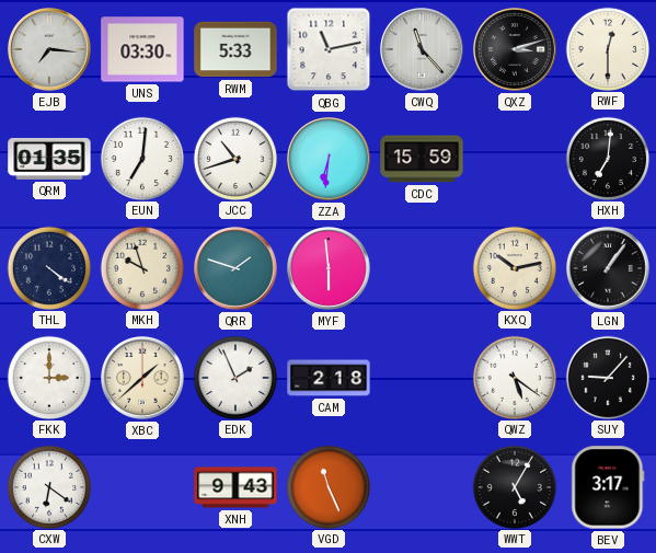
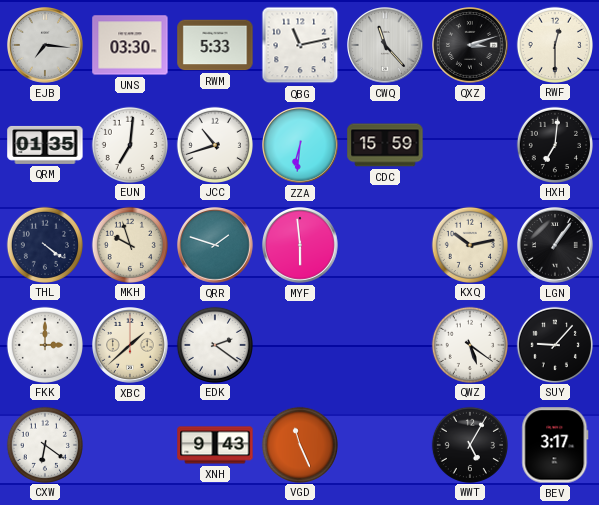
EDK: 1:56 -> 2:21 (214, 344)
CAM: 2:18 -> none (329, 378)
